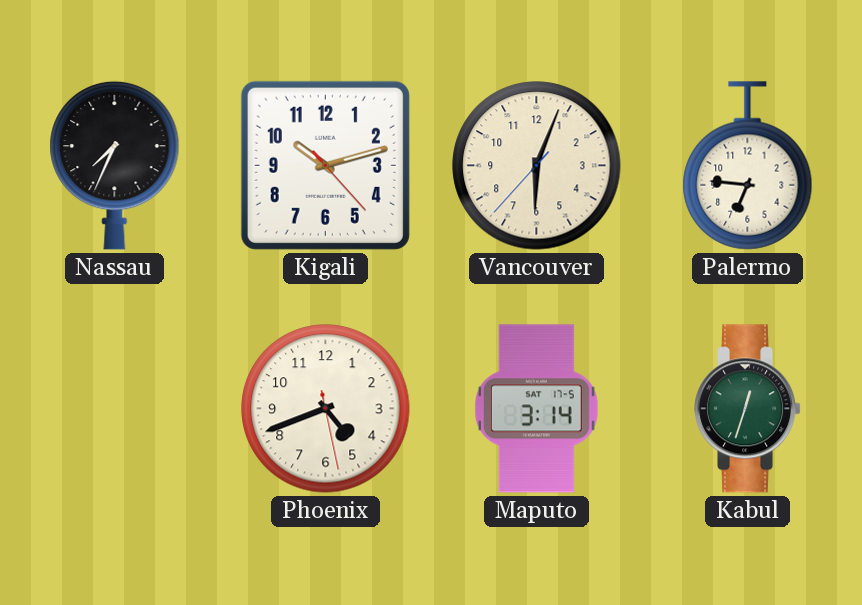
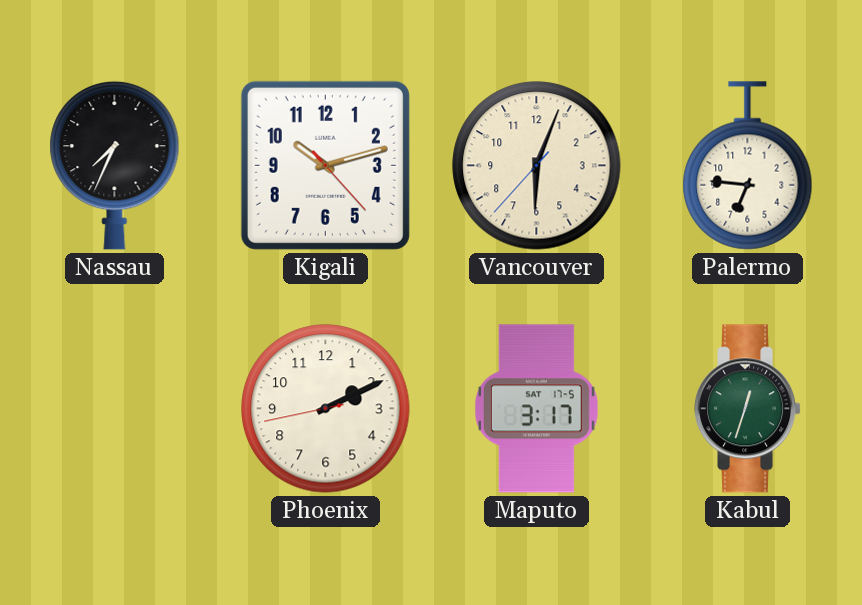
Phoenix: 4:41 -> 2:10 (326, 409)
Maputo: 3:14 -> 3:17 (536, 409)
